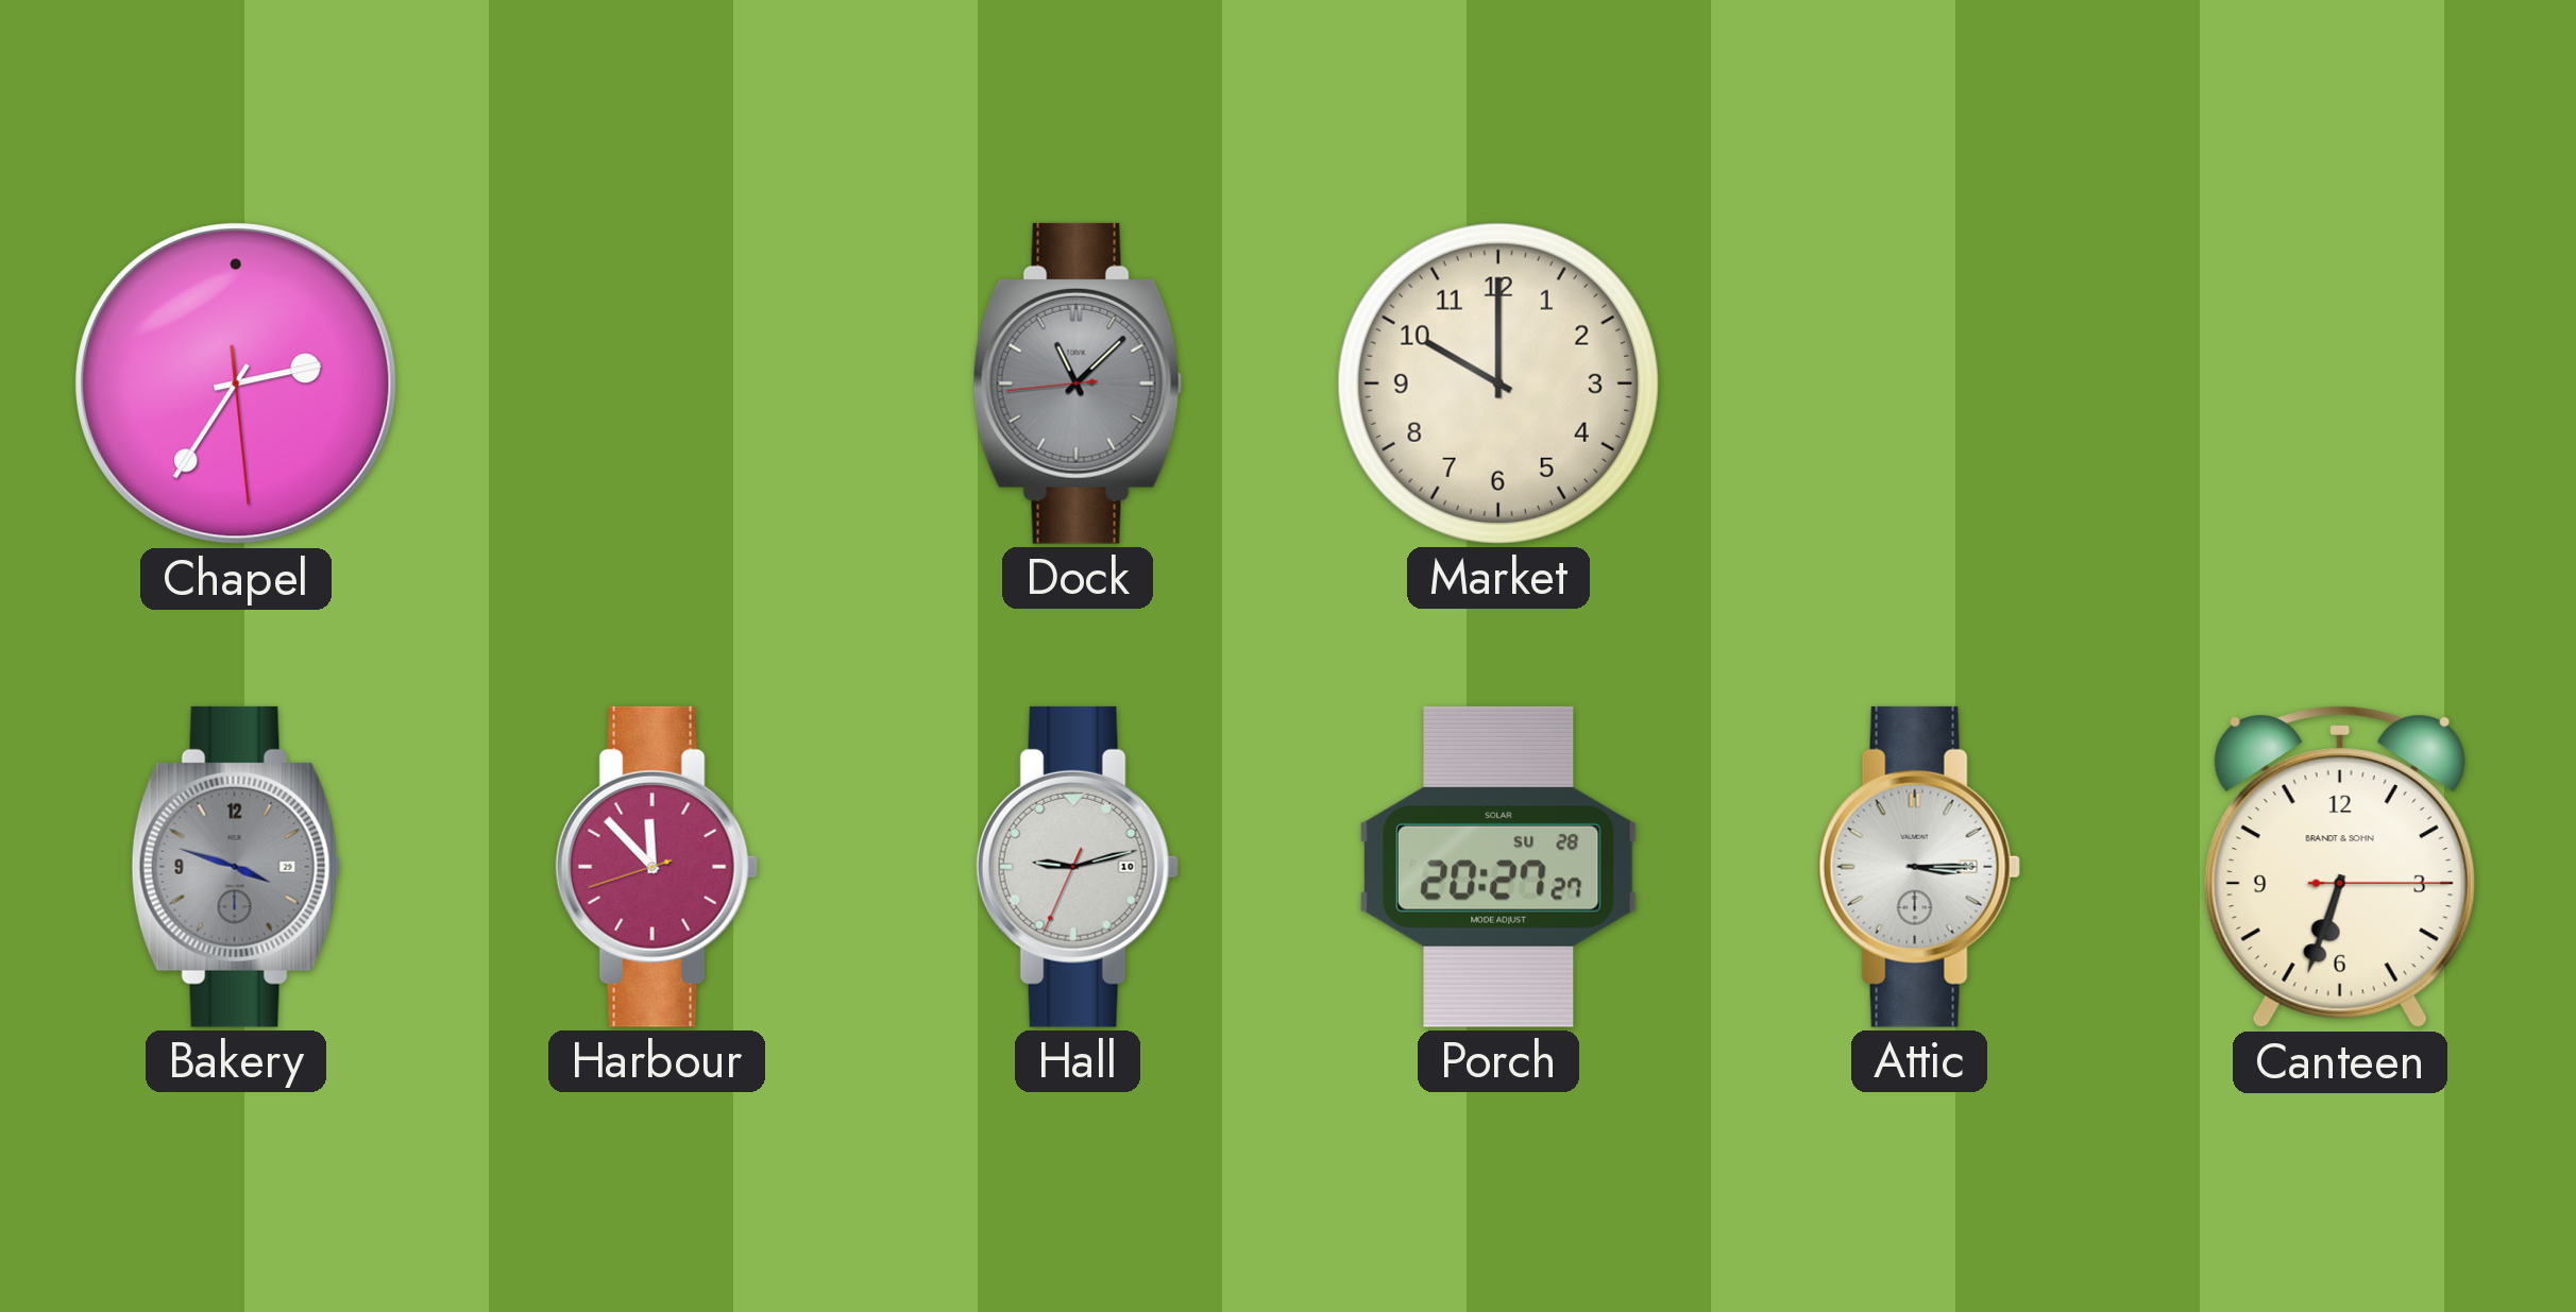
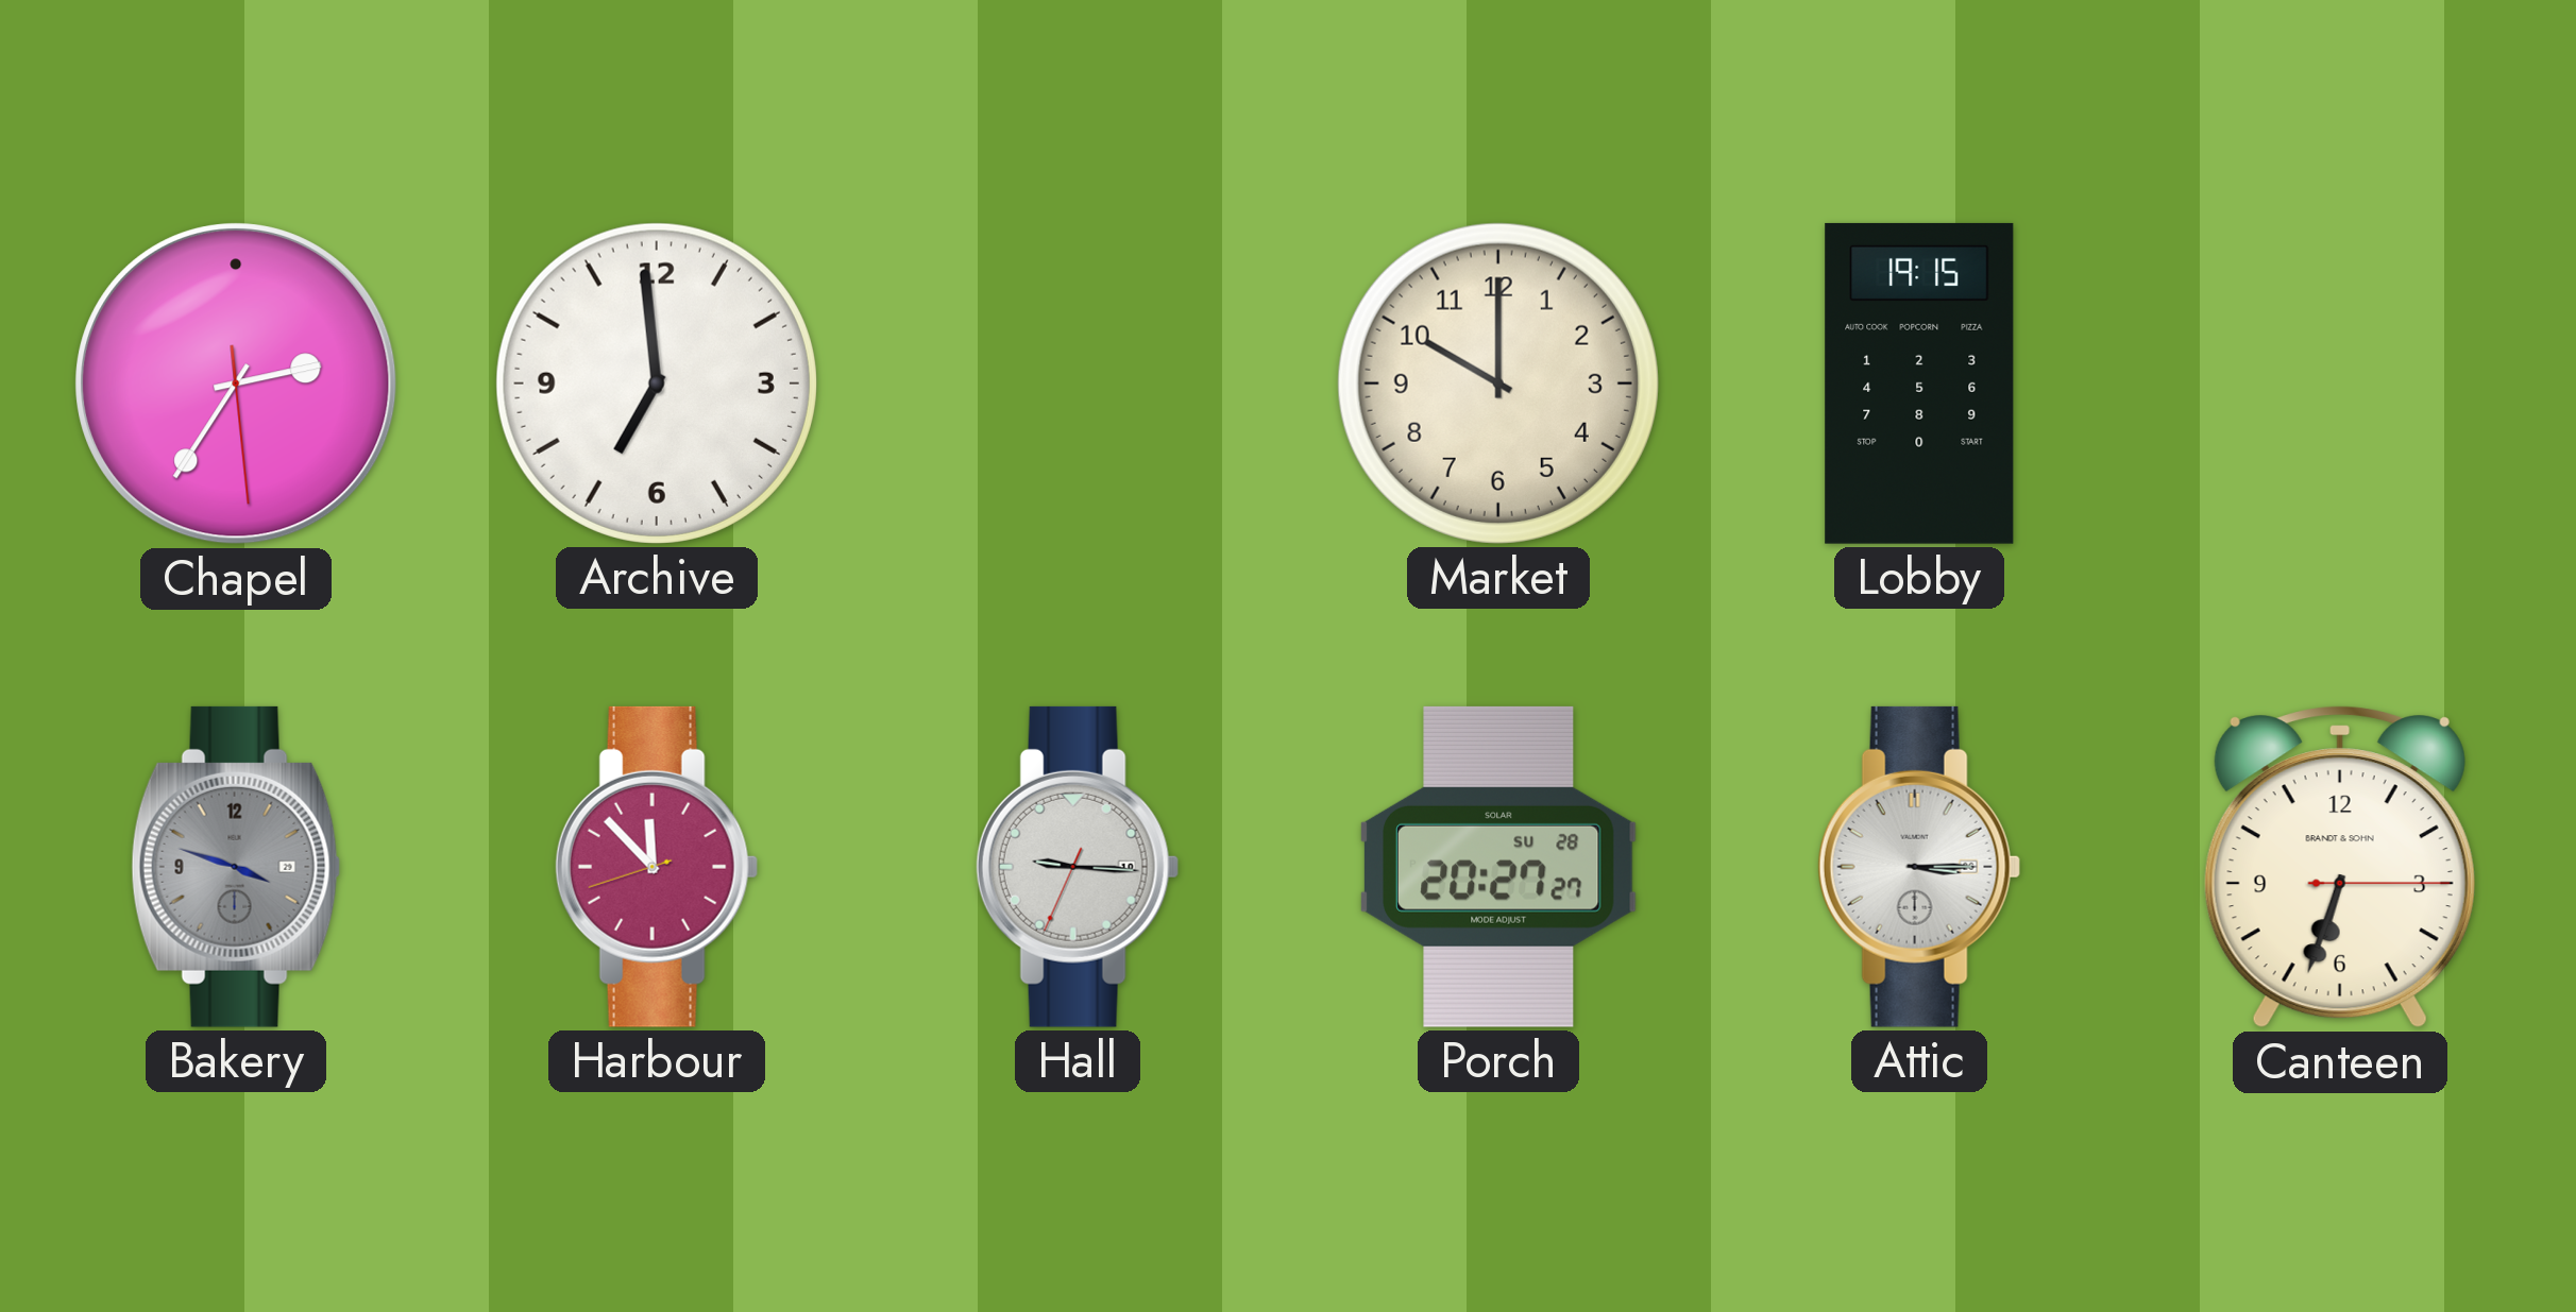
Archive: none -> 6:59 (657, 384)
Dock: 11:07 -> none (1078, 384)
Lobby: none -> 19:15 (1919, 384)
Hall: 9:12 -> 9:15 (1078, 867)
